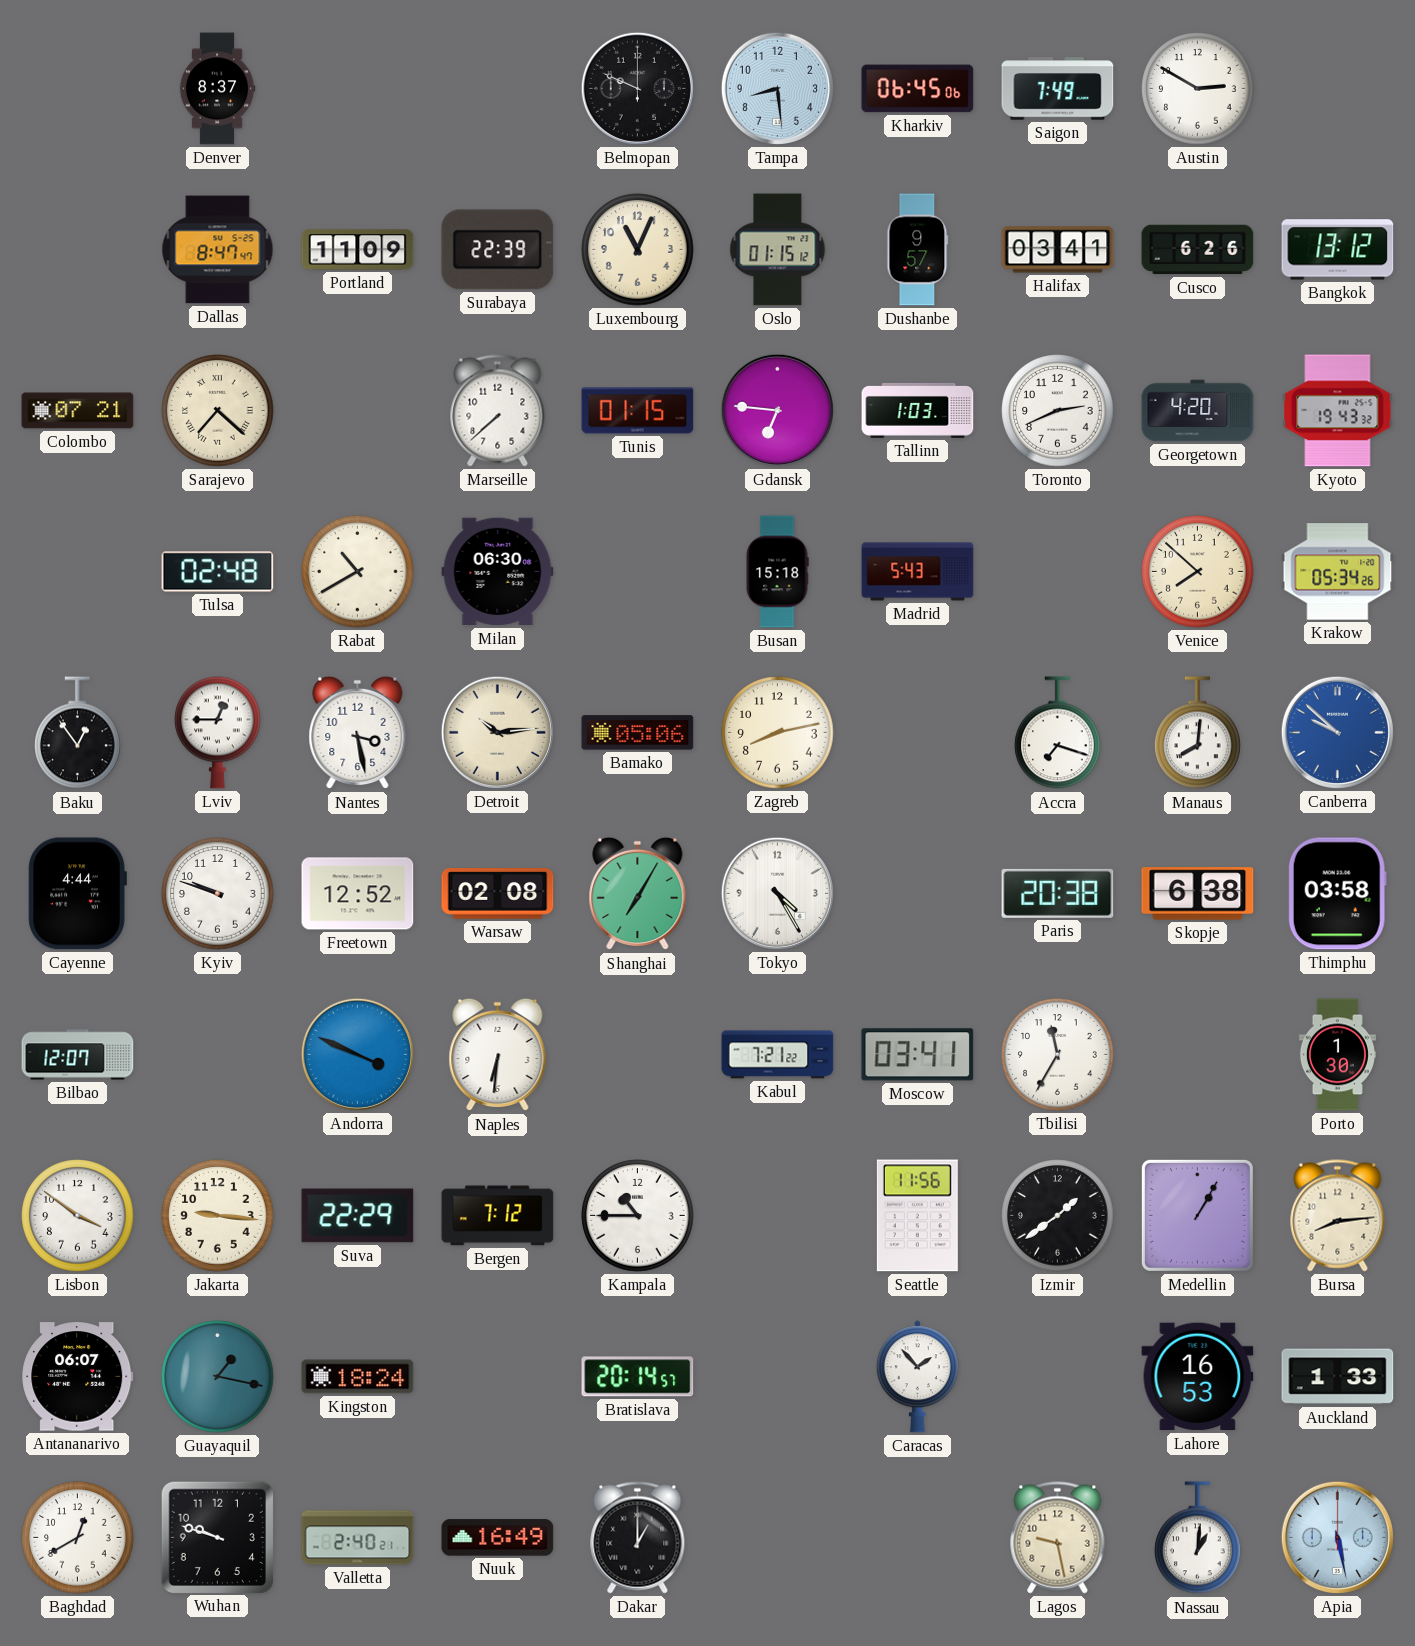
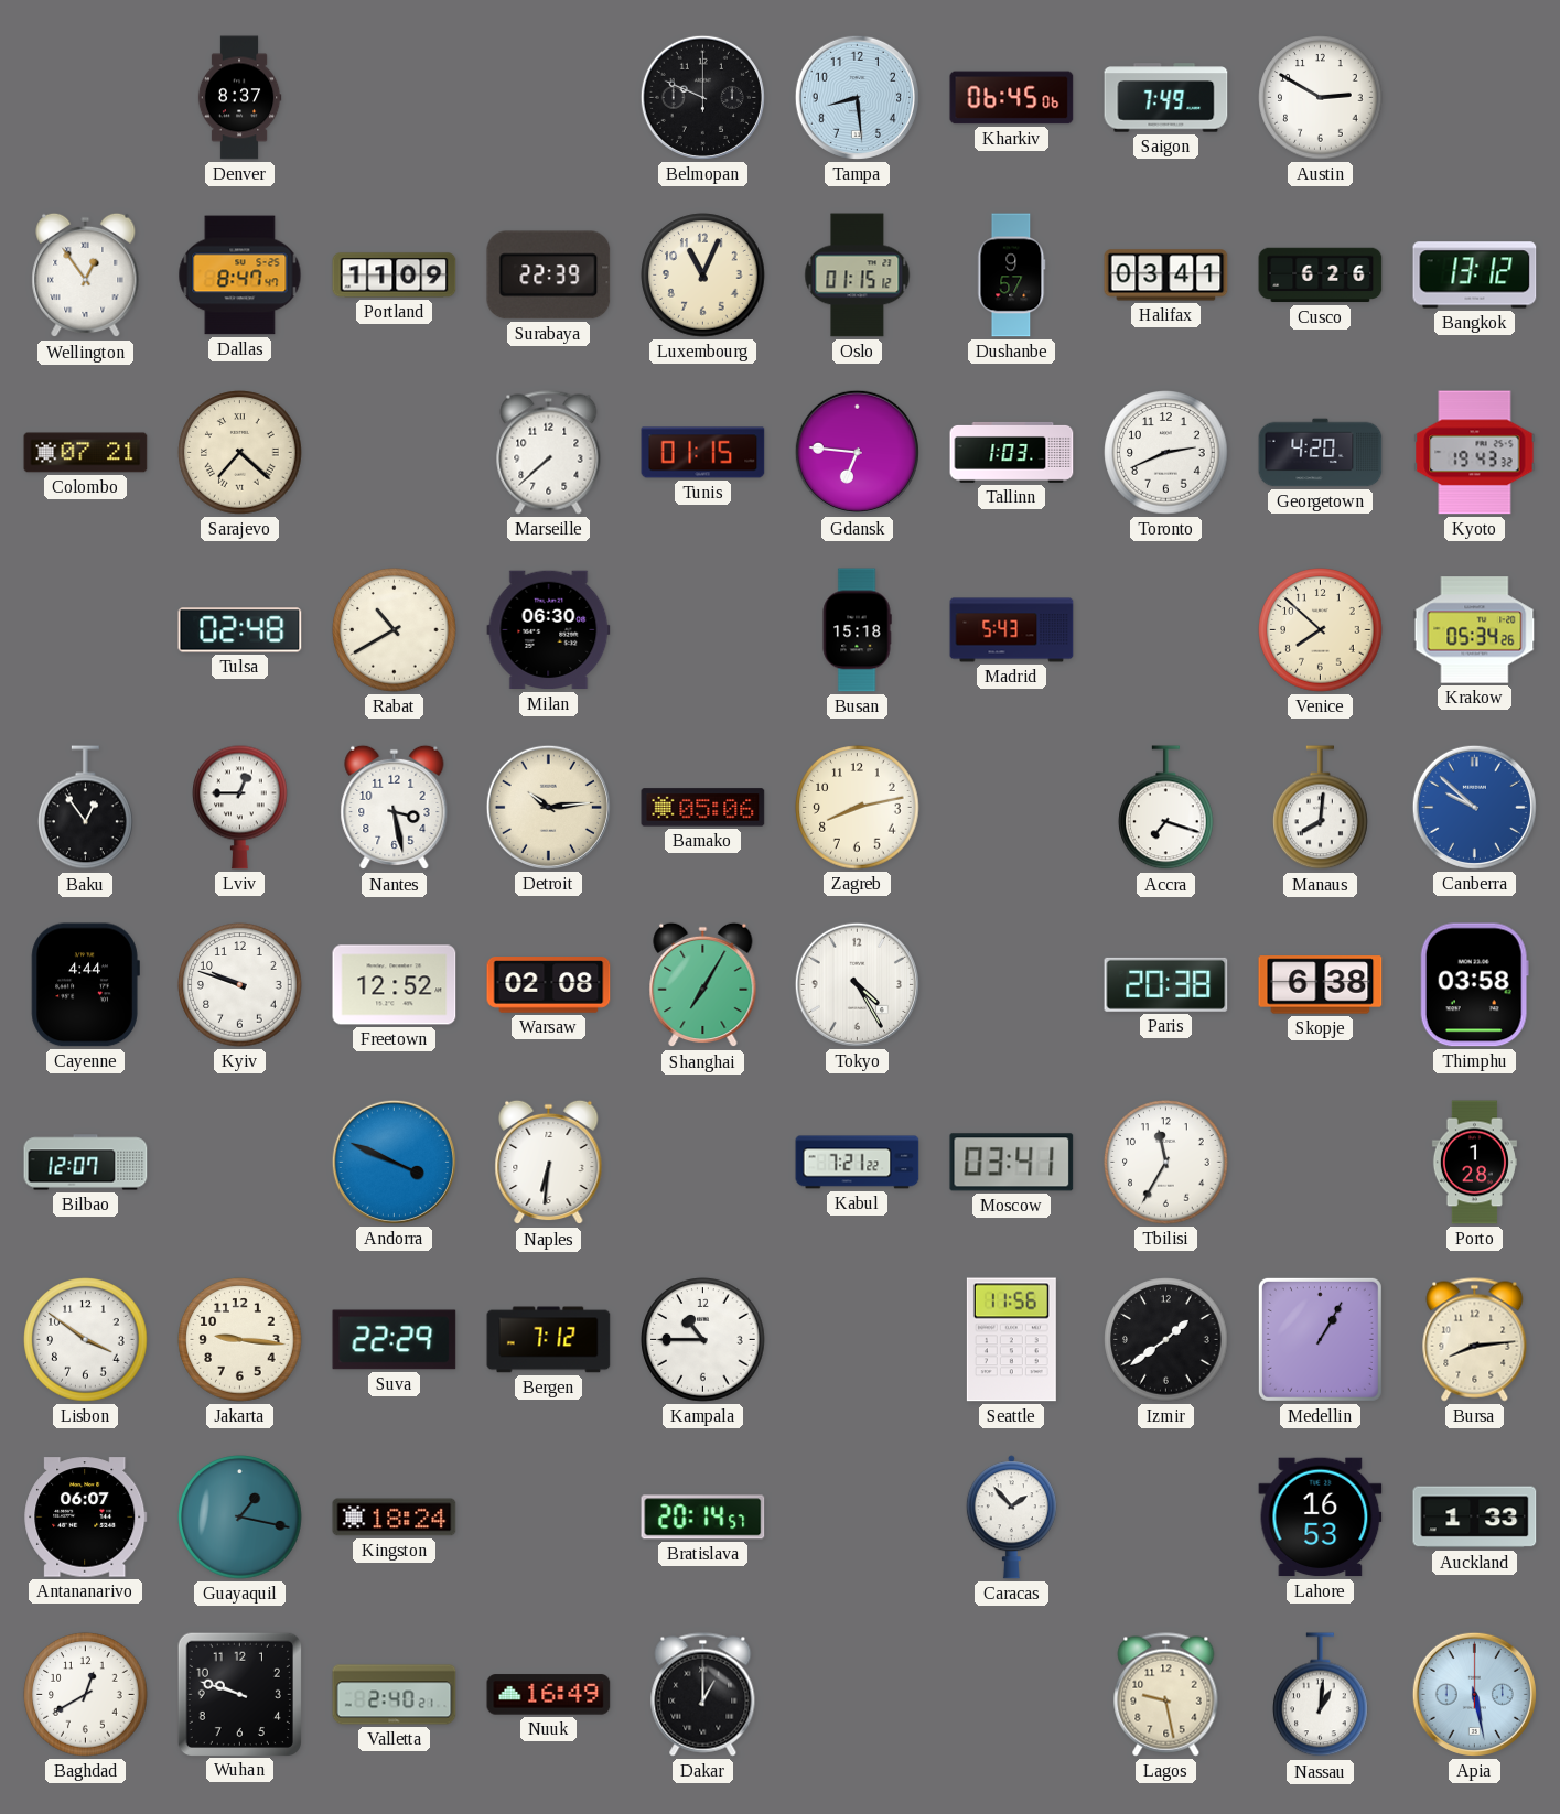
Wellington: none -> 12:54 (86, 276)
Porto: 1:30 -> 1:28 (1474, 1163)
